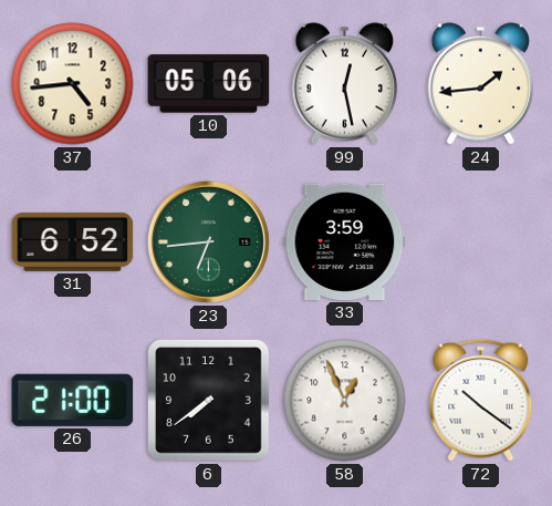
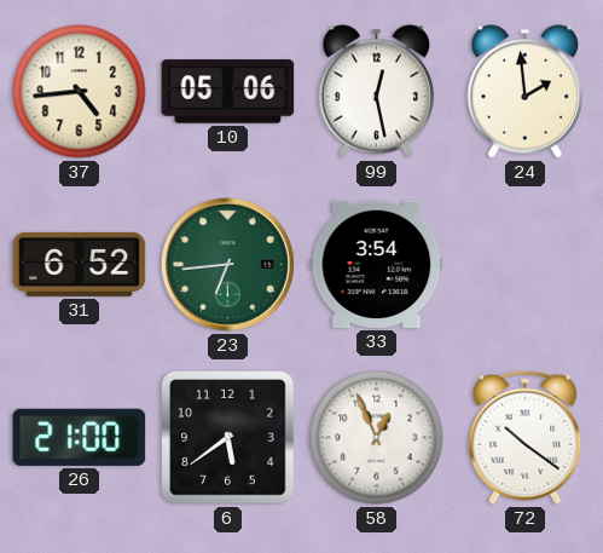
24: 1:44 -> 1:59 (526, 92)
33: 3:59 -> 3:54 (377, 264)
6: 7:39 -> 5:39 (228, 438)
